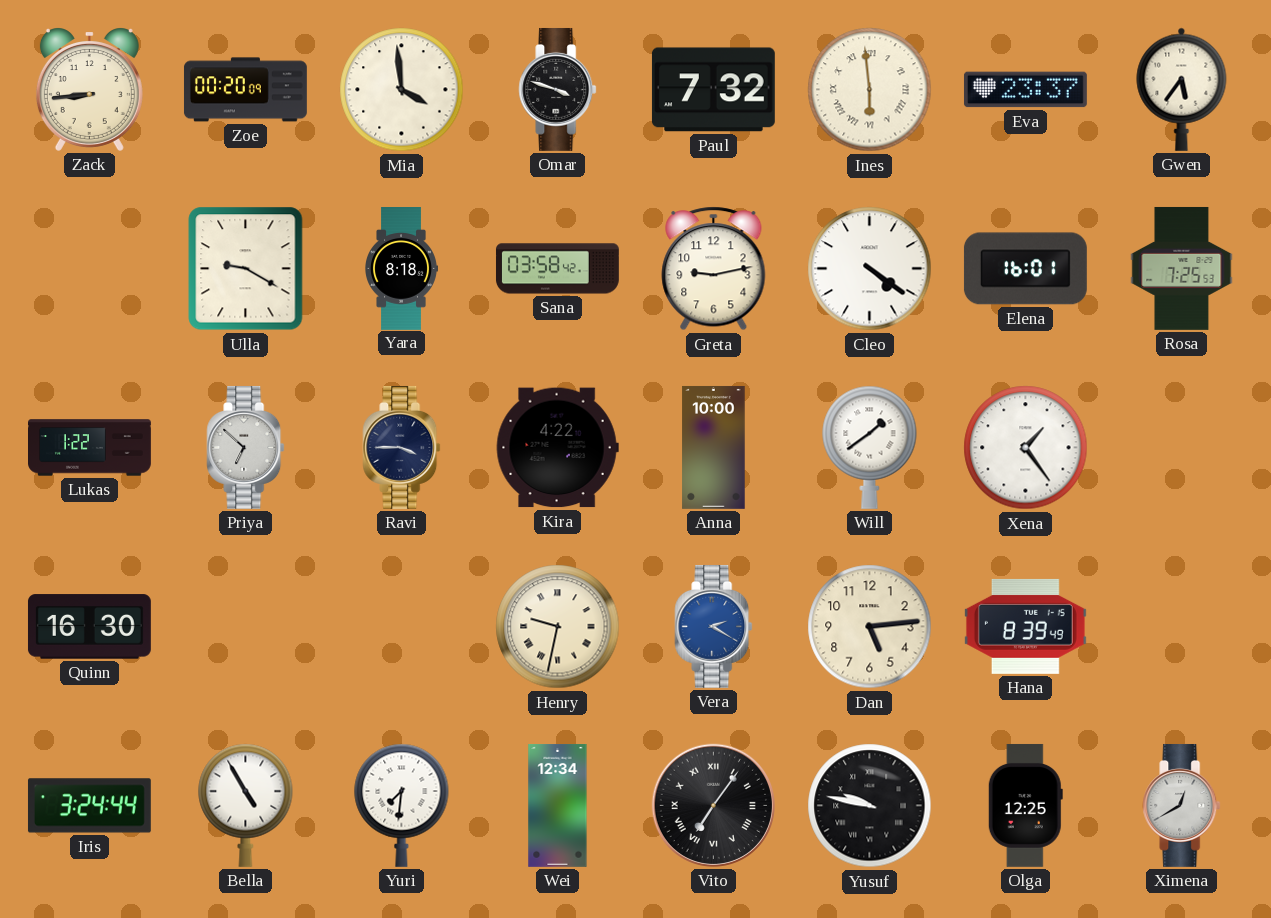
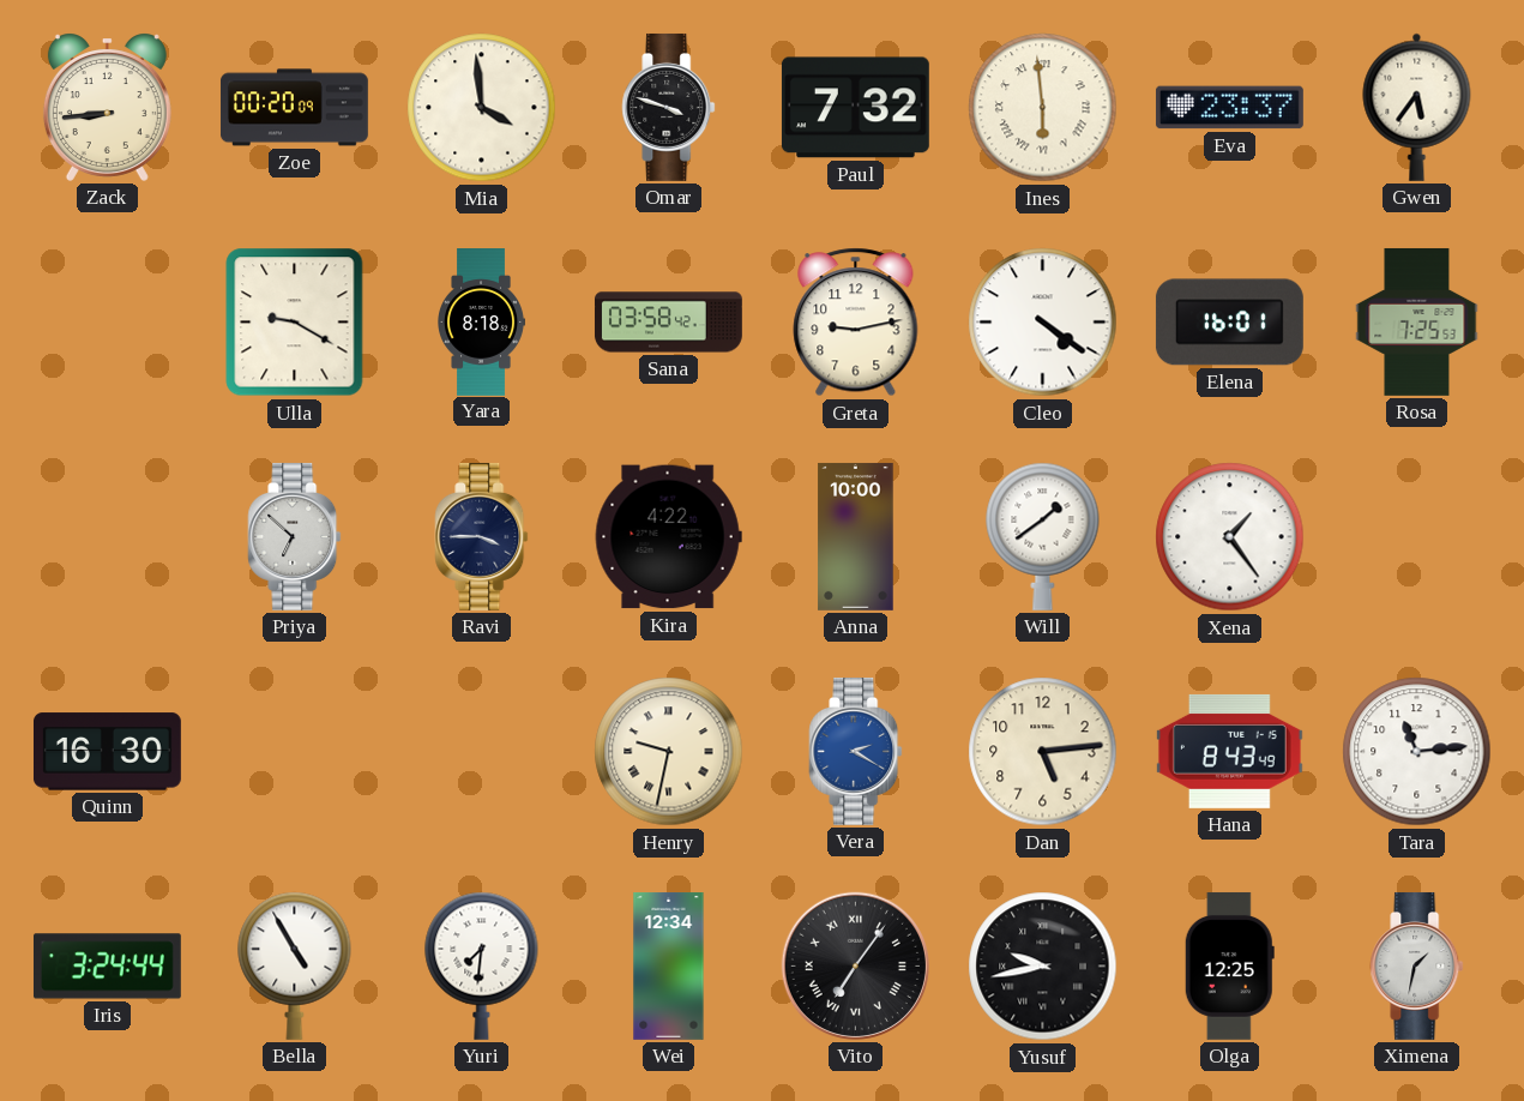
Lukas: 1:22 -> none (90, 448)
Hana: 8:39 -> 8:43 (1229, 751)
Tara: none -> 11:14 (1417, 752)
Yusuf: 9:47 -> 9:43 (1043, 967)
Ximena: 12:40 -> 1:32 (1417, 965)
